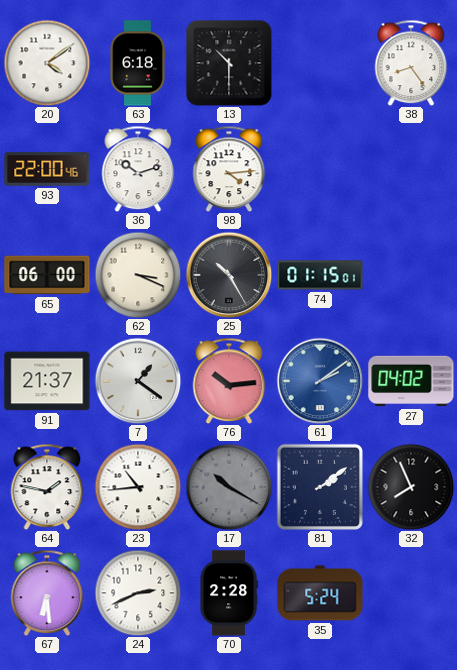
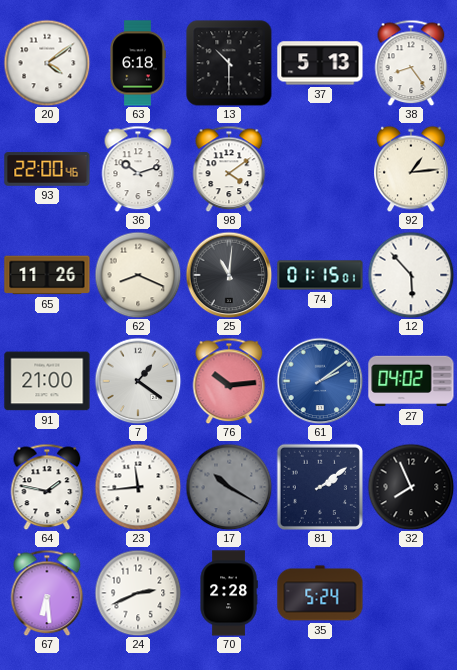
37: none -> 5:13 (320, 63)
98: 4:14 -> 4:09 (229, 169)
92: none -> 1:14 (411, 169)
65: 06:00 -> 11:26 (47, 275)
62: 3:19 -> 8:19 (138, 275)
25: 10:25 -> 11:01 (229, 275)
12: none -> 5:53 (411, 275)
91: 21:37 -> 21:00 (47, 381)
23: 10:44 -> 11:44 (138, 487)
